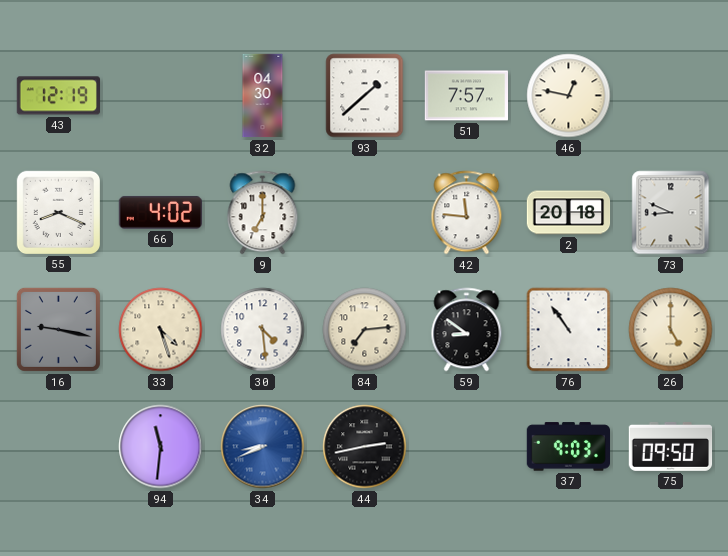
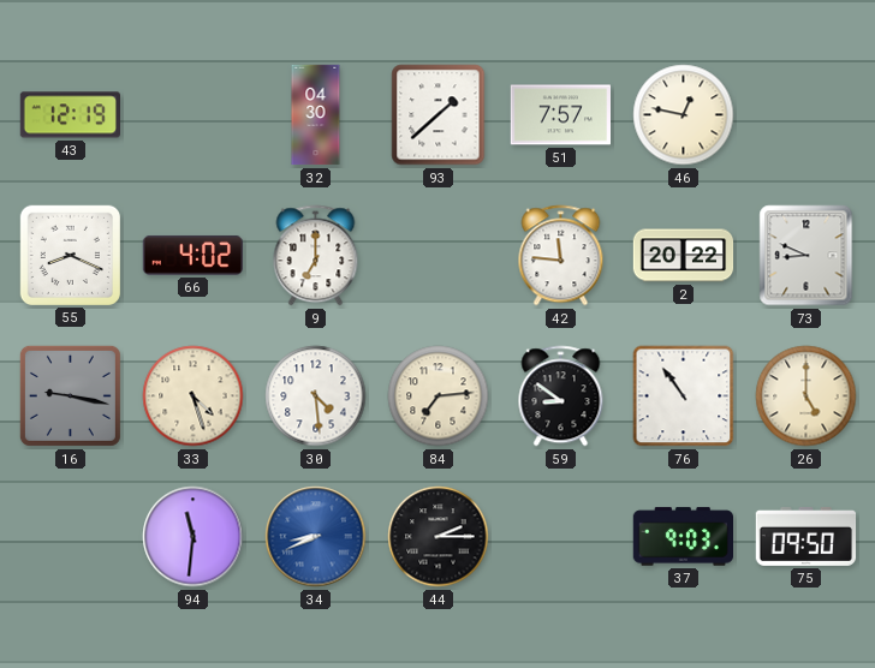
2: 20:18 -> 20:22 (684, 256)
44: 2:43 -> 2:15 (439, 537)
